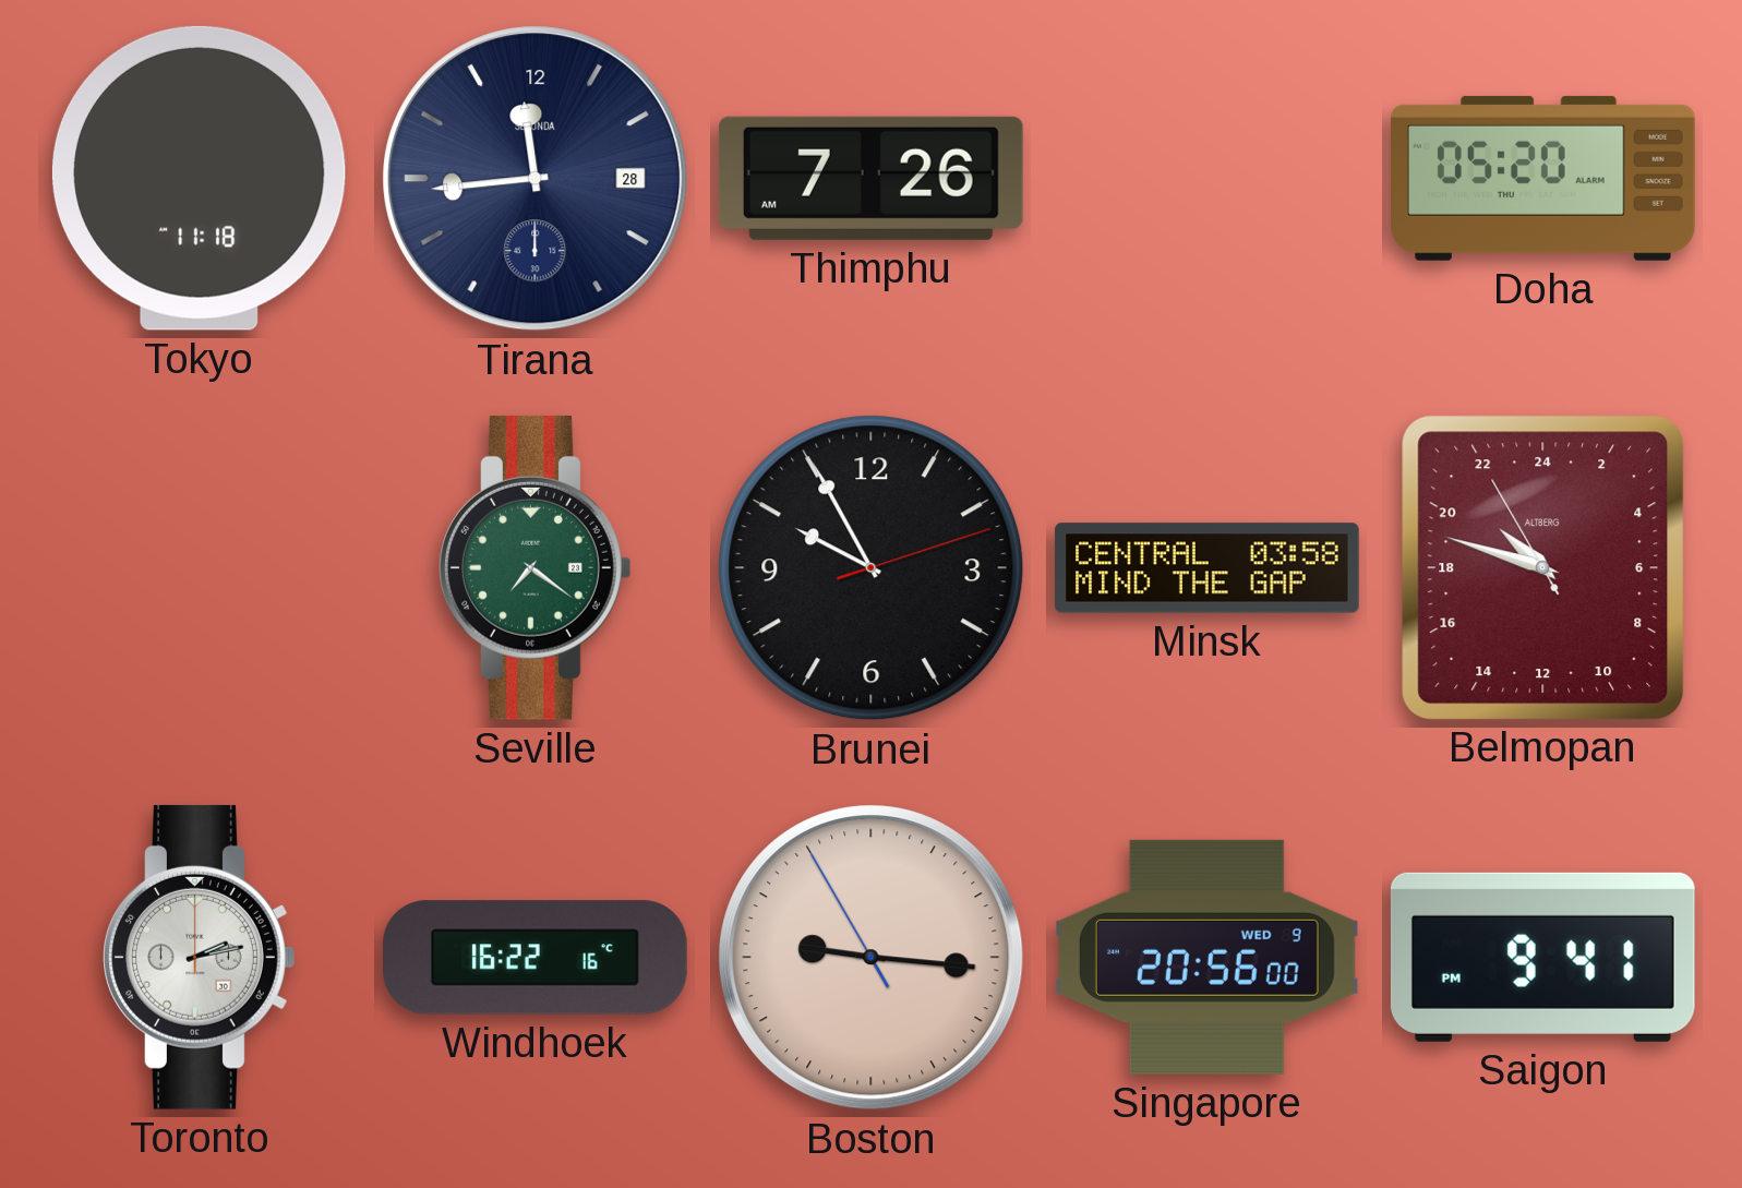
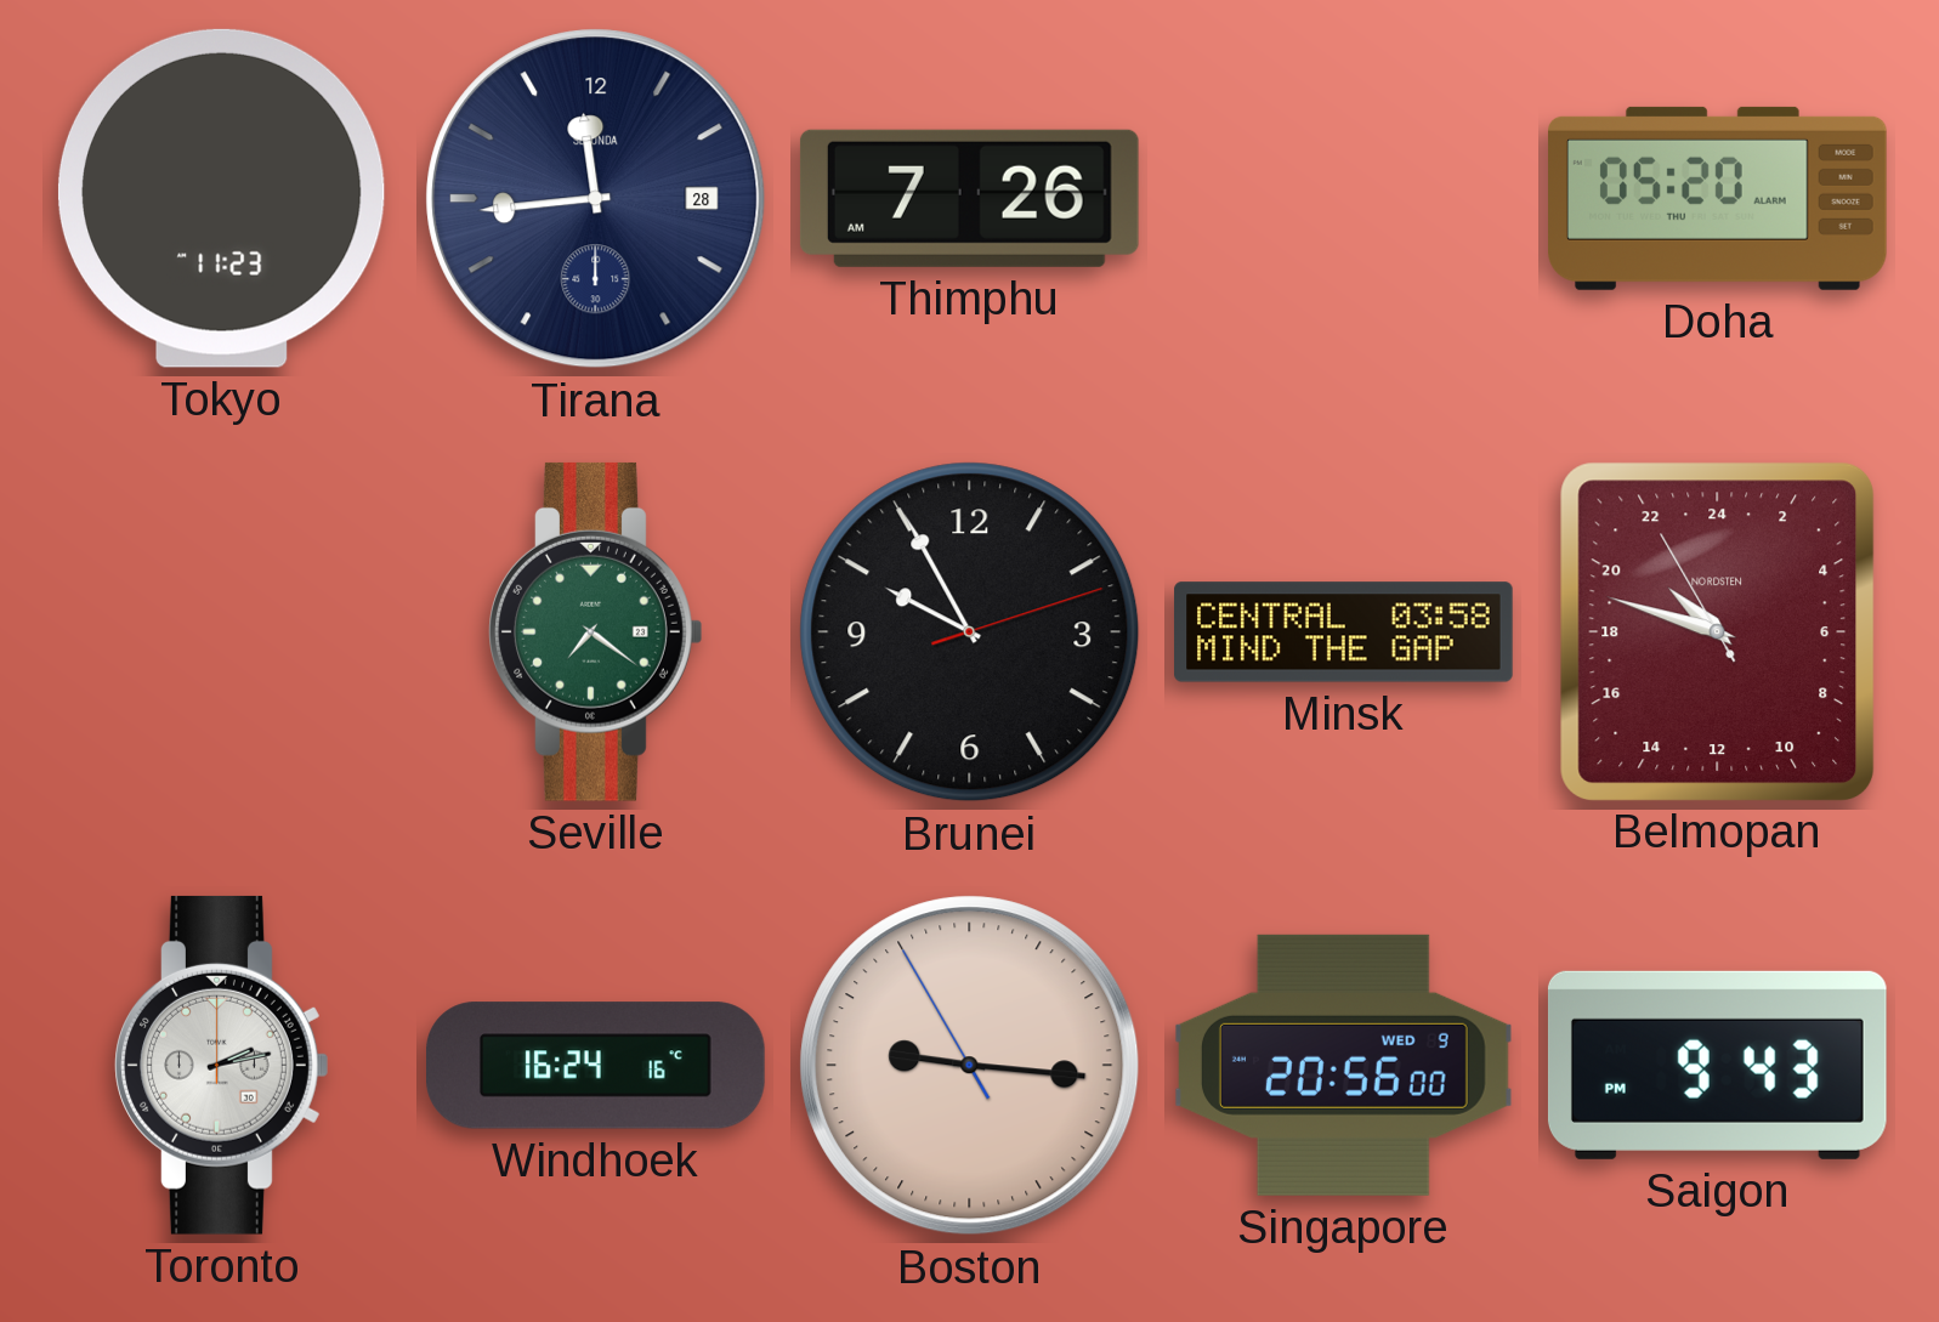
Tokyo: 11:18 -> 11:23 (221, 198)
Belmopan brand: ALTBERG -> NORDSTEN (1718, 631)
Windhoek: 16:22 -> 16:24 (596, 1066)
Saigon: 9:41 -> 9:43 (1717, 1065)
